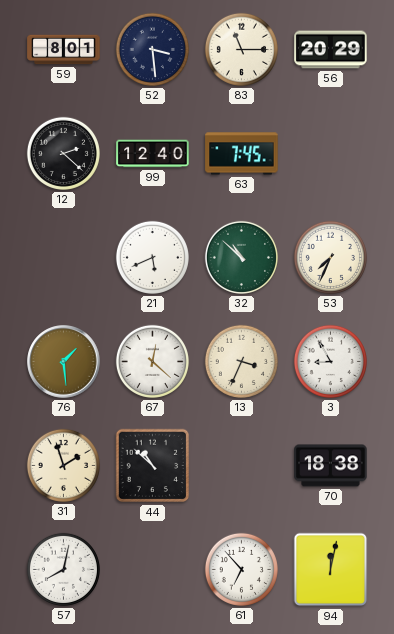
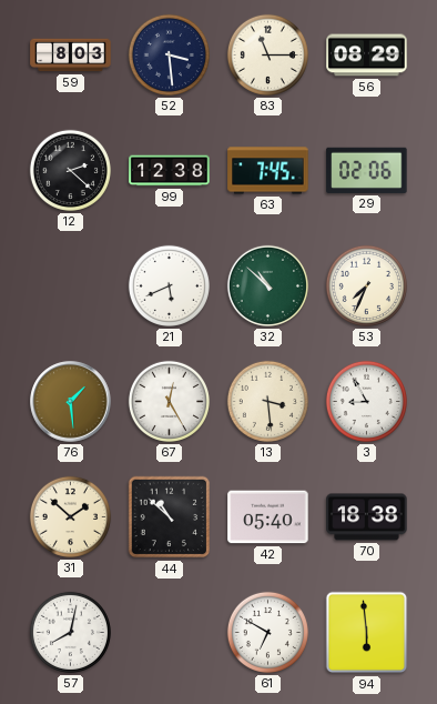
59: 8:01 -> 8:03 (71, 56)
56: 20:29 -> 08:29 (367, 56)
99: 12:40 -> 12:38 (170, 171)
29: none -> 02:06 (367, 170)
67: 12:22 -> 12:25 (169, 401)
13: 3:34 -> 3:29 (267, 401)
31: 1:57 -> 1:52 (70, 516)
42: none -> 05:40 (268, 517)
61: 6:53 -> 6:50 (267, 632)
94: 12:02 -> 5:59 (367, 633)
